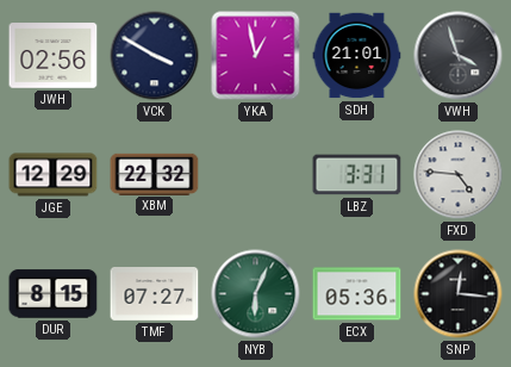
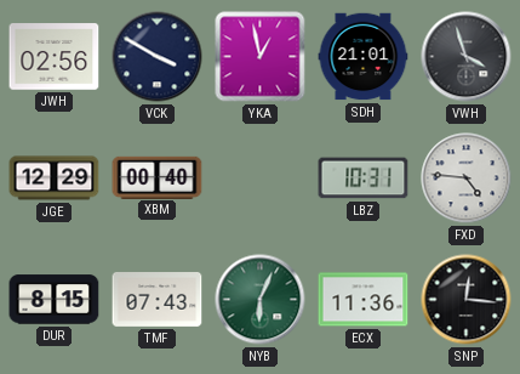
XBM: 22:32 -> 00:40 (158, 177)
LBZ: 3:31 -> 10:31 (364, 178)
TMF: 07:27 -> 07:43 (158, 300)
ECX: 05:36 -> 11:36 (364, 300)
